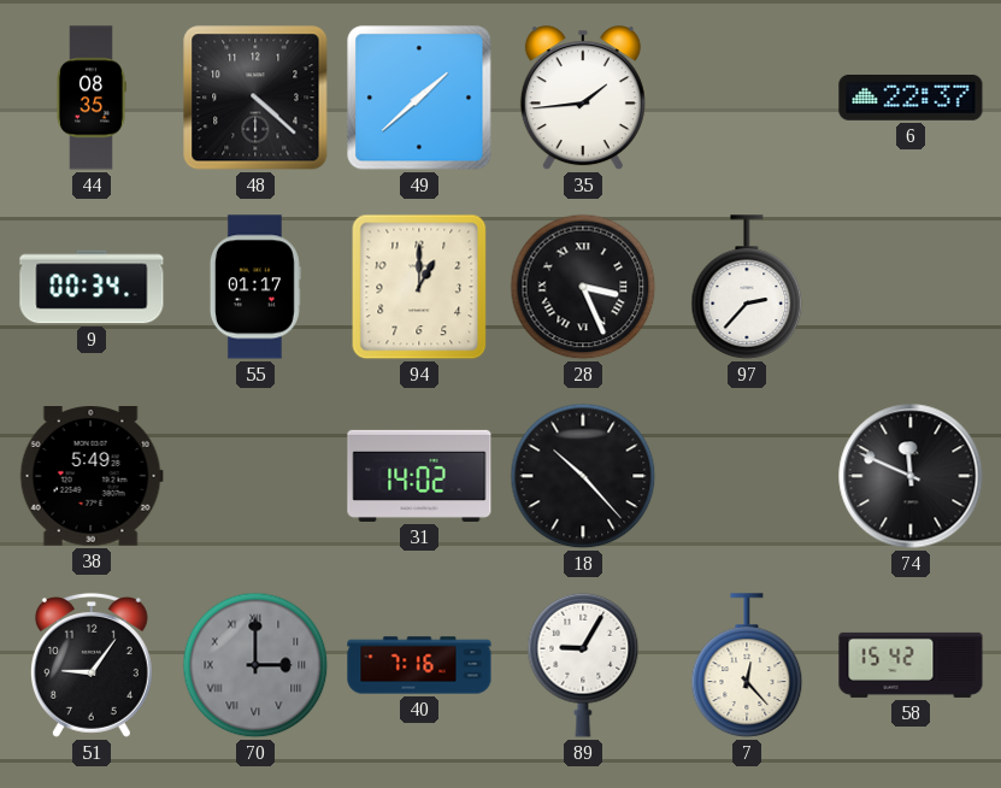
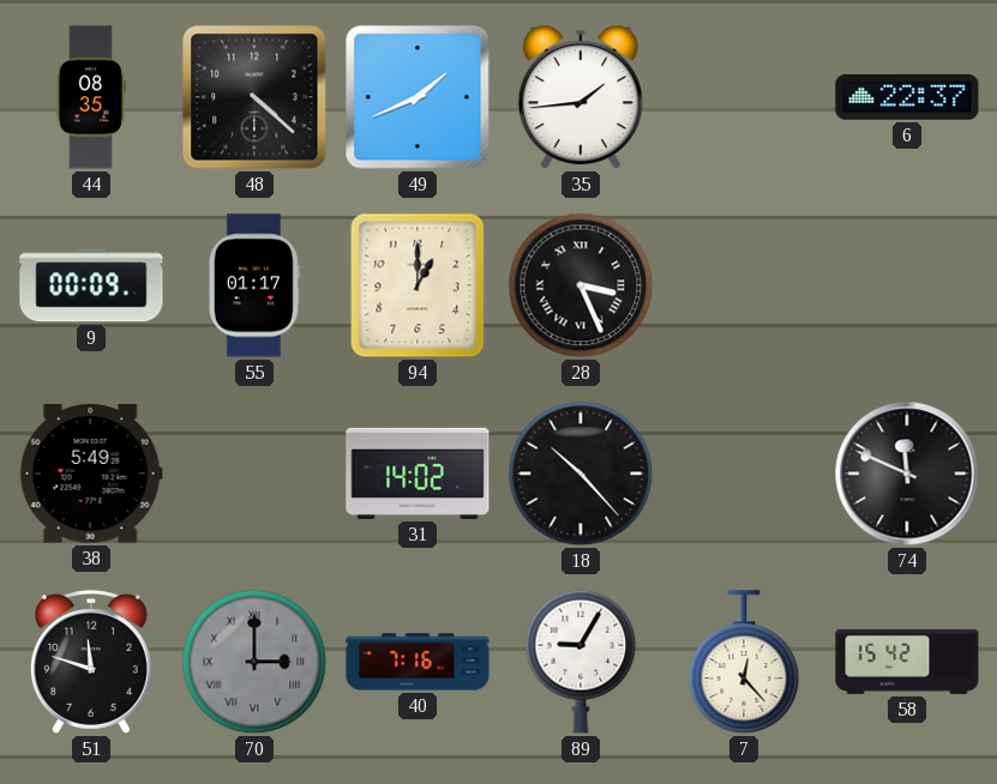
49: 1:38 -> 1:41 (418, 97)
9: 00:34 -> 00:09 (91, 285)
97: 2:37 -> none (747, 287)
51: 9:06 -> 11:48 (91, 662)
